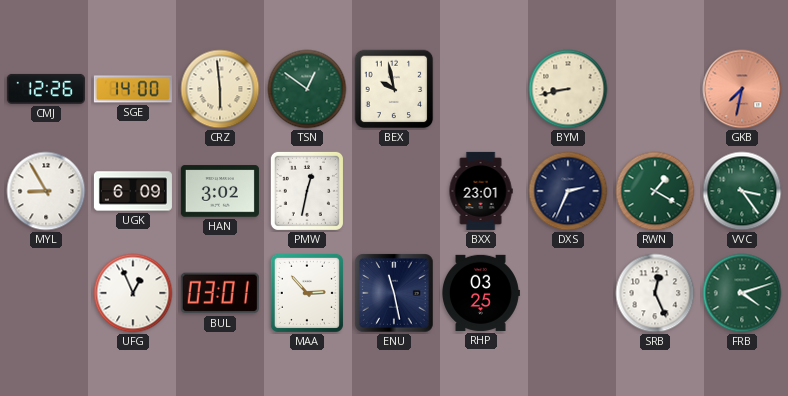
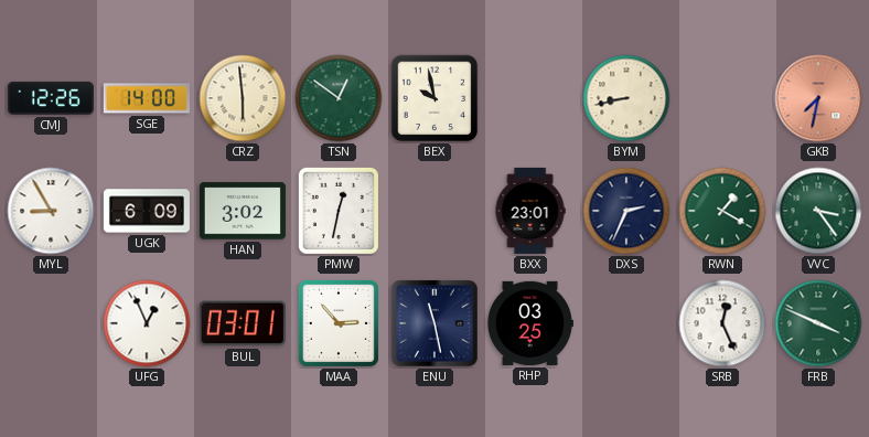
FRB: 4:12 -> 3:49 (818, 323)
